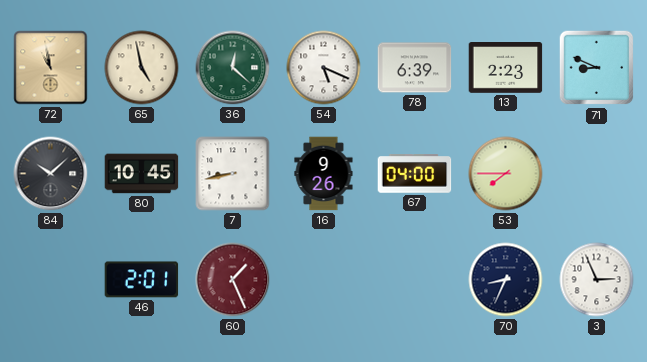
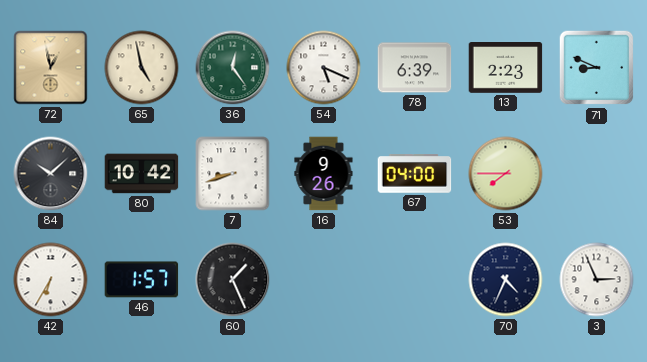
72: 10:58 -> 12:58 (51, 68)
36: 12:22 -> 12:24 (233, 68)
80: 10:45 -> 10:42 (142, 174)
7: 8:43 -> 8:42 (233, 174)
42: none -> 6:35 (51, 280)
46: 2:01 -> 1:57 (142, 280)
60 dial: burgundy -> black (233, 280)
70: 8:34 -> 4:34 (506, 280)
